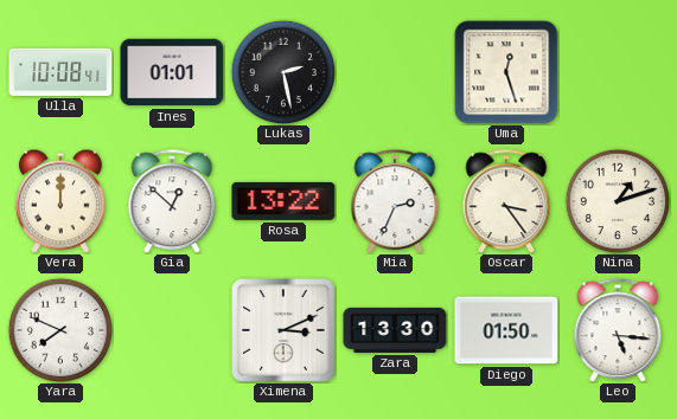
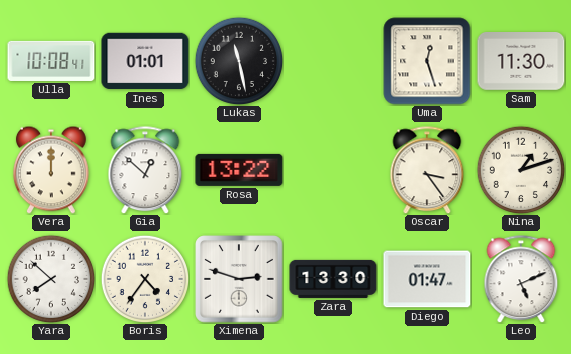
Lukas: 2:28 -> 11:28 (239, 61)
Sam: none -> 11:30 (521, 62)
Mia: 2:34 -> none (395, 201)
Yara: 7:49 -> 7:52 (51, 279)
Boris: none -> 4:36 (145, 279)
Ximena: 3:11 -> 2:48 (239, 279)
Diego: 01:50 -> 01:47 (427, 279)
Leo: 5:16 -> 5:11 (521, 279)
